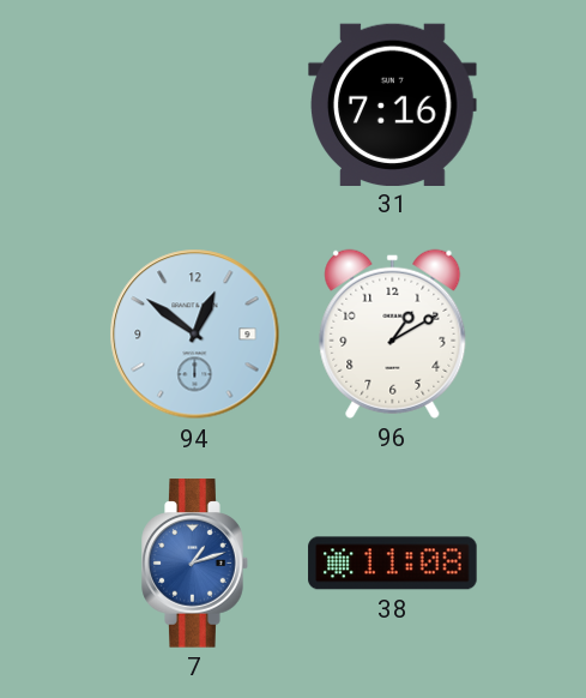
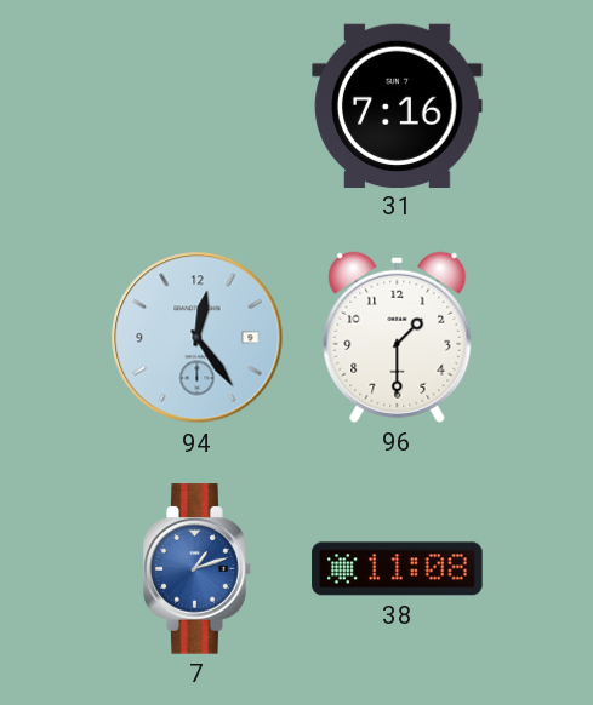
94: 12:51 -> 12:24 (198, 338)
96: 1:10 -> 1:30 (398, 337)
